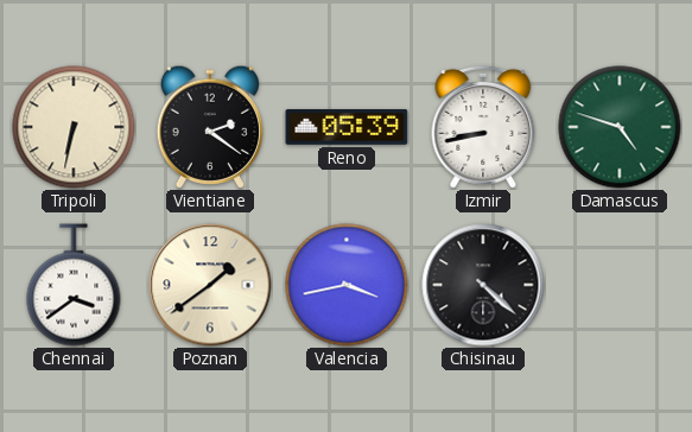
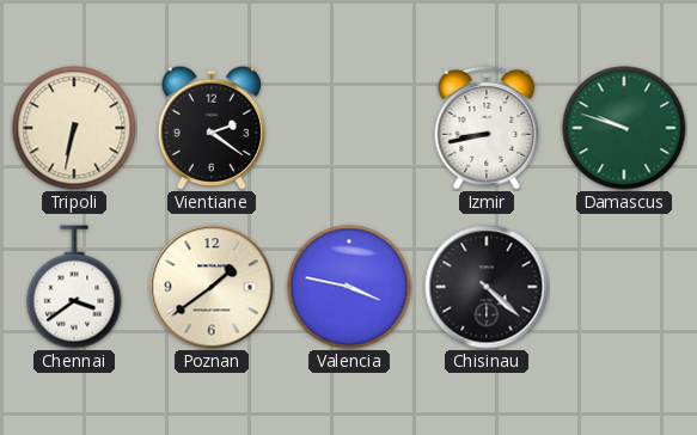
Reno: 05:39 -> none (347, 128)
Damascus: 4:48 -> 9:48 (624, 128)
Valencia: 3:43 -> 3:47 (349, 287)
